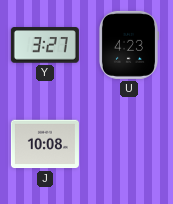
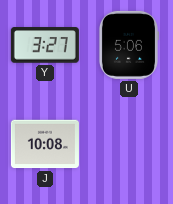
U: 4:23 -> 5:06 (128, 45)
